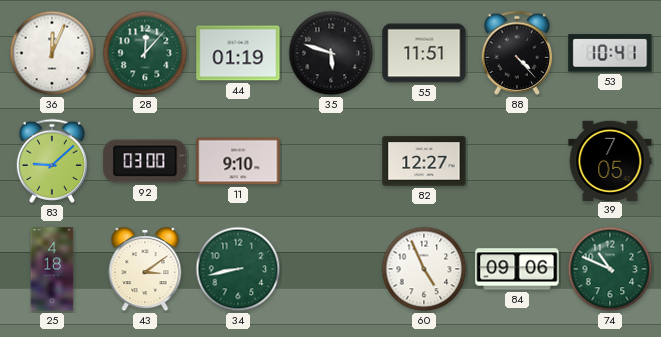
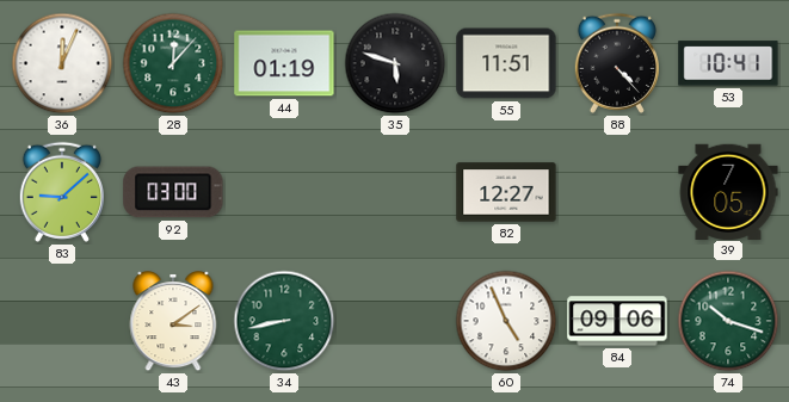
11: 9:10 -> none (238, 161)
25: 4:18 -> none (52, 269)
74: 10:49 -> 10:18 (728, 321)
